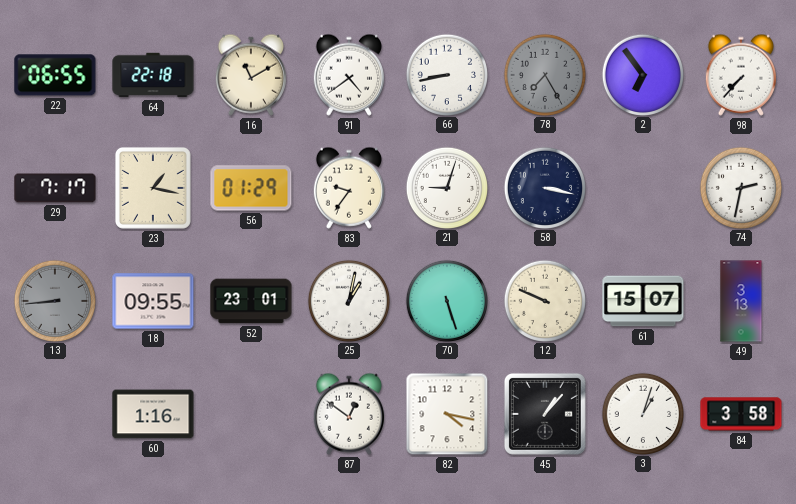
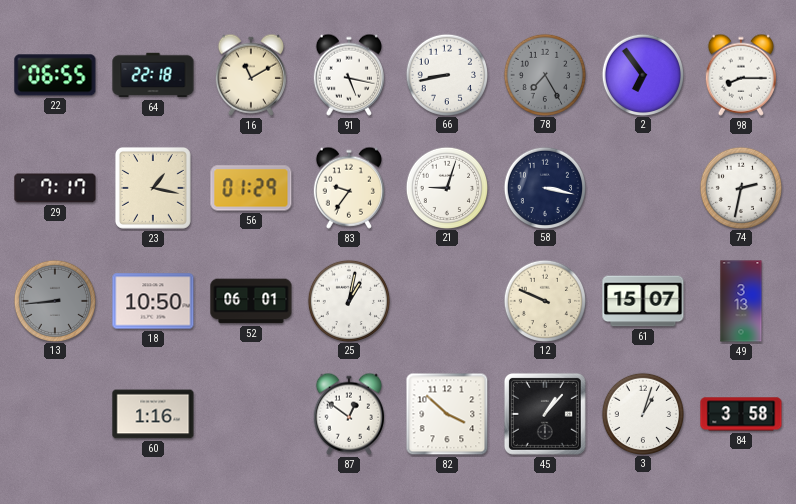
91: 4:39 -> 5:17 (349, 75)
98: 7:37 -> 8:15 (741, 75)
18: 09:55 -> 10:50 (153, 301)
52: 23:01 -> 06:01 (251, 301)
70: 5:27 -> none (446, 300)
82: 4:17 -> 3:52 (447, 414)
